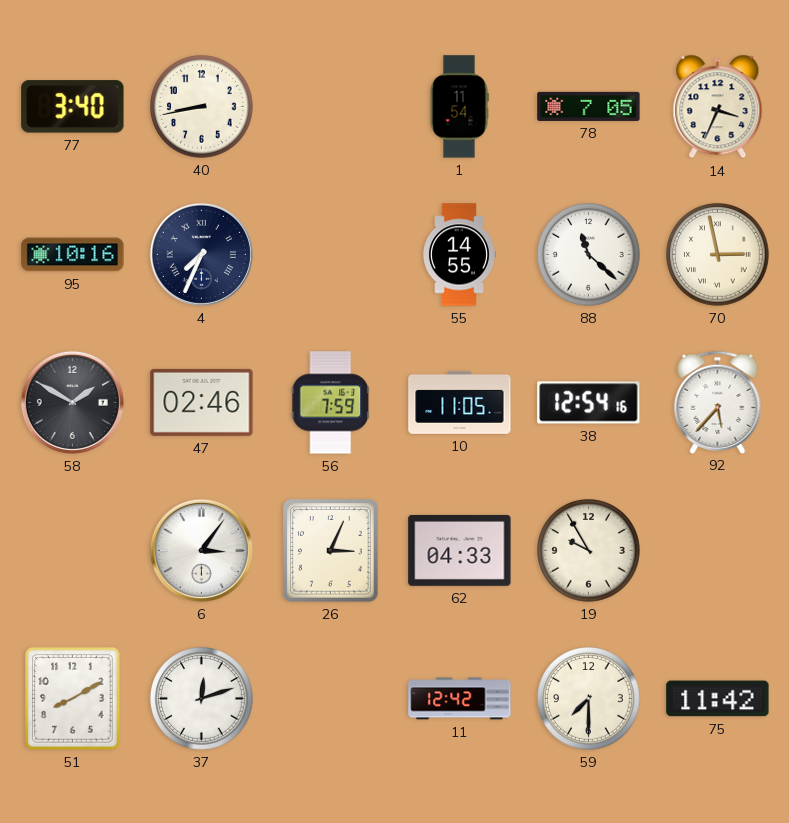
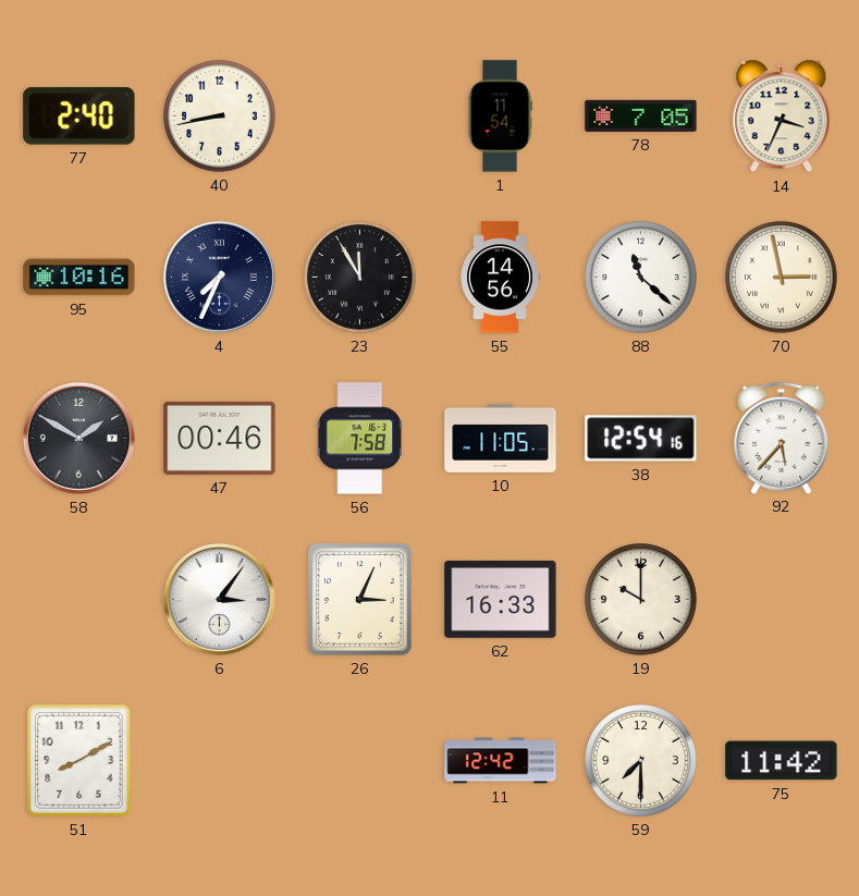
77: 3:40 -> 2:40 (79, 116)
23: none -> 11:55 (360, 278)
55: 14:55 -> 14:56 (500, 278)
47: 02:46 -> 00:46 (220, 438)
56: 7:59 -> 7:58 (360, 439)
62: 04:33 -> 16:33 (501, 599)
19: 9:55 -> 10:00 (641, 600)
37: 12:12 -> none (202, 699)
